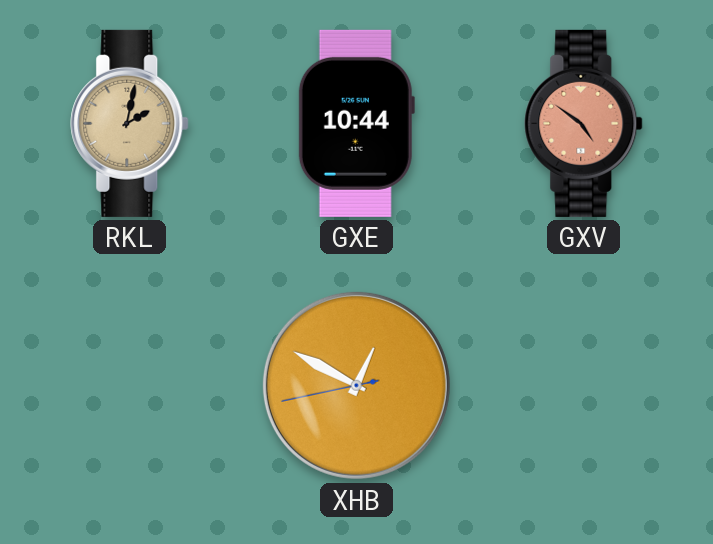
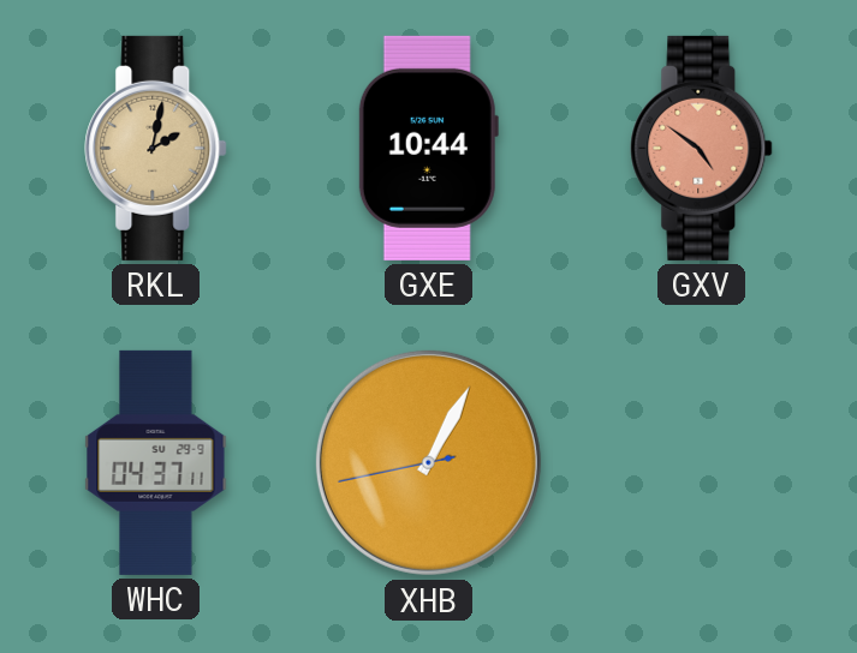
WHC: none -> 04:37 (156, 462)
XHB: 12:49 -> 1:04 (428, 462)
